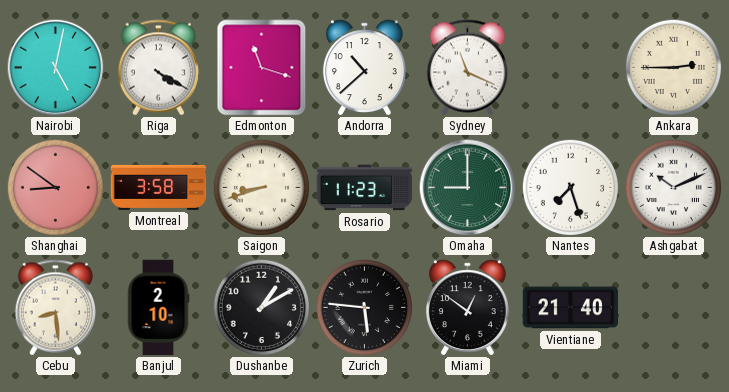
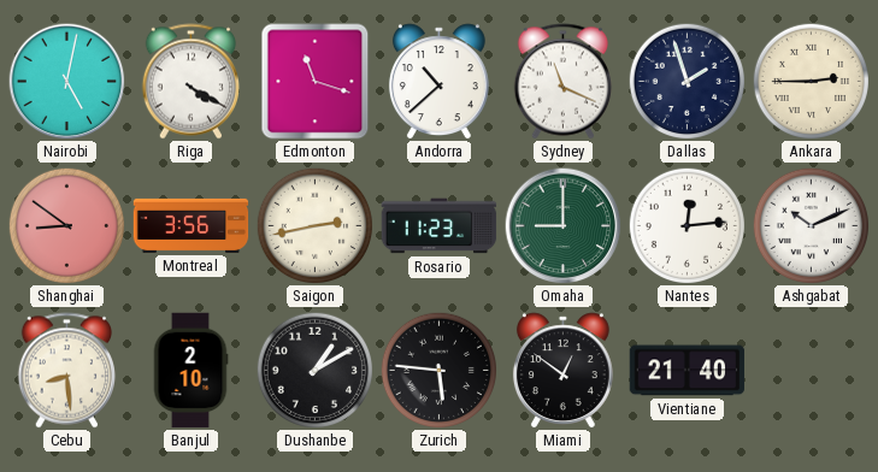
Dallas: none -> 1:57 (687, 81)
Montreal: 3:58 -> 3:56 (191, 225)
Saigon: 8:42 -> 2:43 (314, 225)
Nantes: 7:27 -> 12:14 (687, 225)
